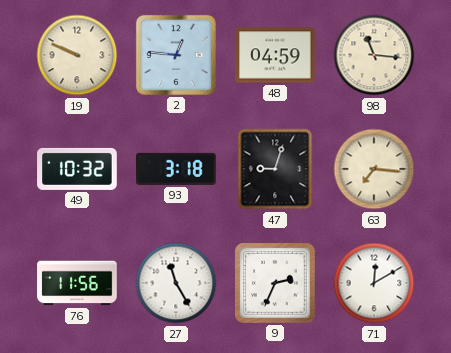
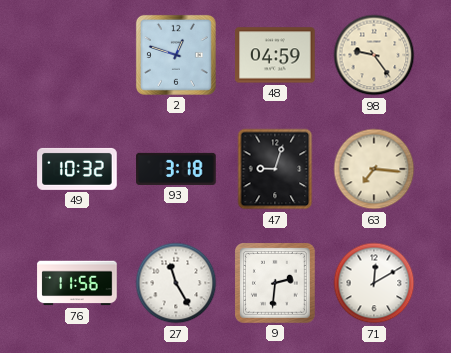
19: 9:49 -> none (77, 55)
2: 12:46 -> 12:48 (176, 55)
98: 11:16 -> 9:24 (374, 55)
9: 2:34 -> 2:31 (276, 284)
